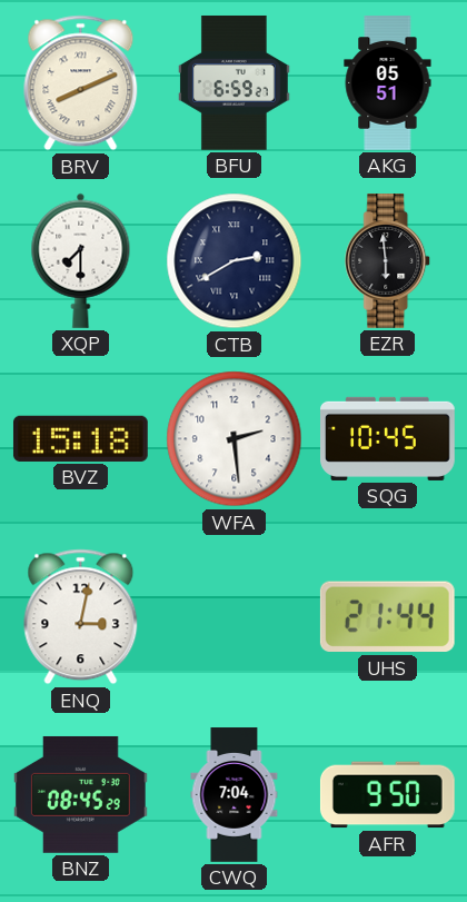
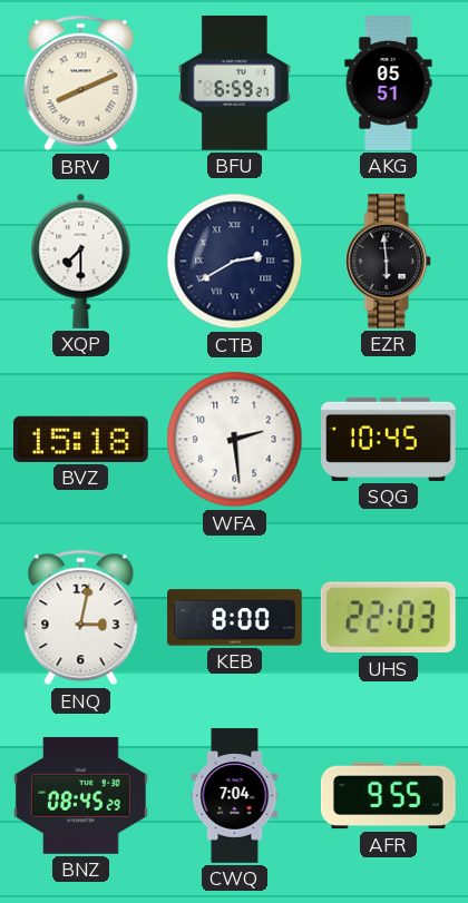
KEB: none -> 8:00 (235, 618)
UHS: 21:44 -> 22:03 (388, 618)
AFR: 9:50 -> 9:55 (388, 796)
